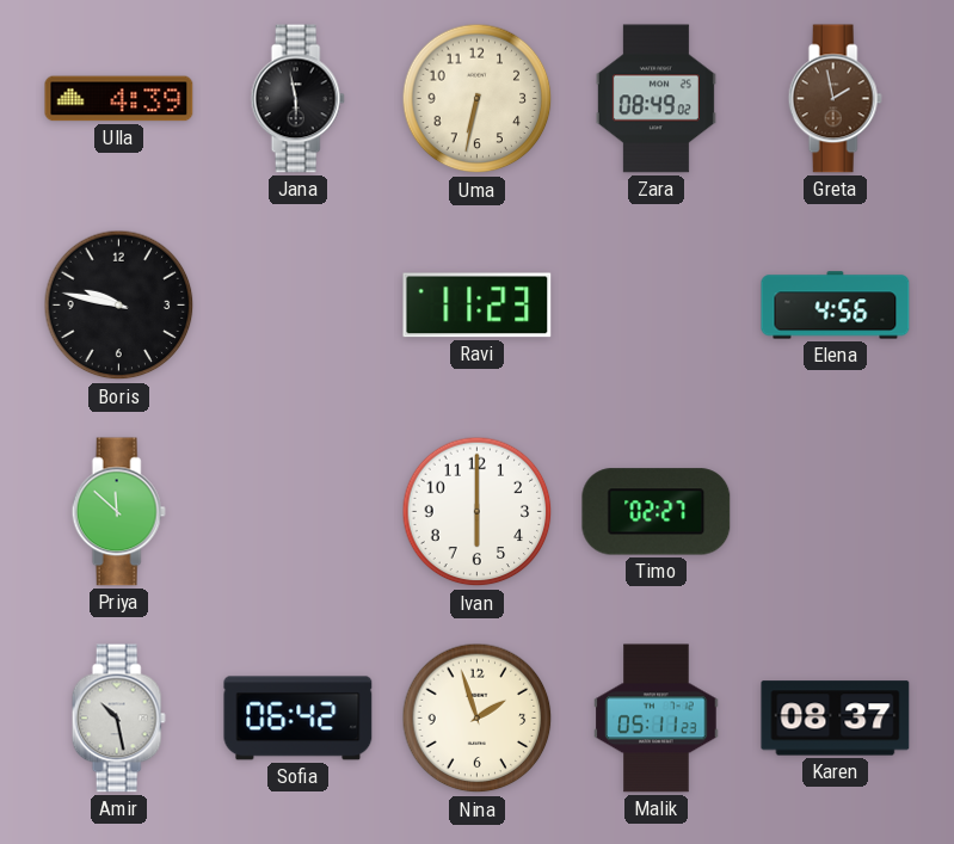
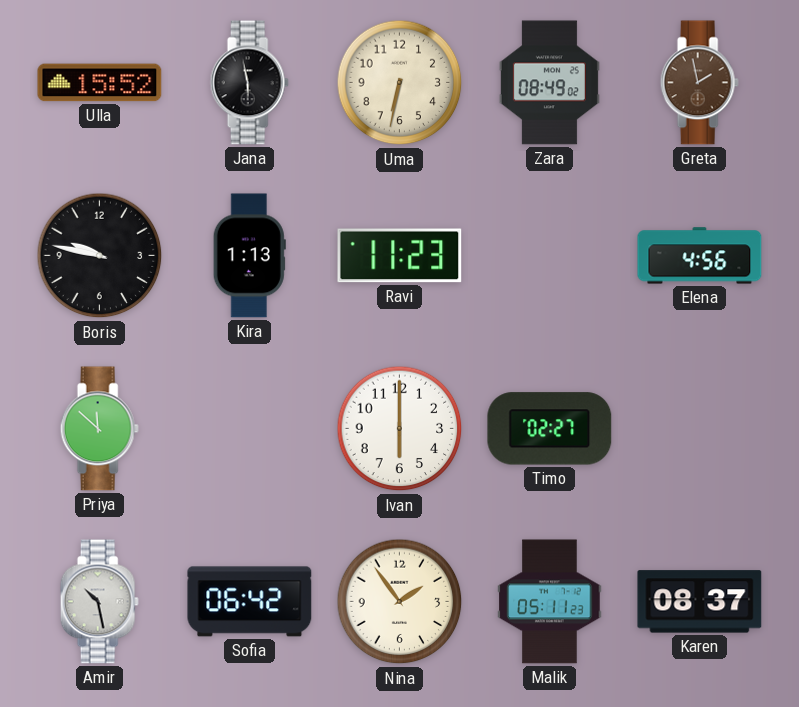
Ulla: 4:39 -> 15:52 (100, 83)
Kira: none -> 1:13 (249, 256)
Nina: 1:57 -> 1:54 (400, 602)
